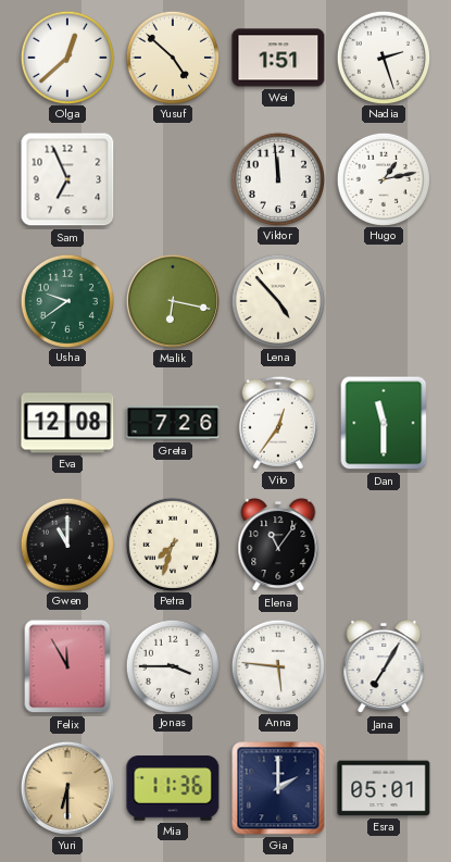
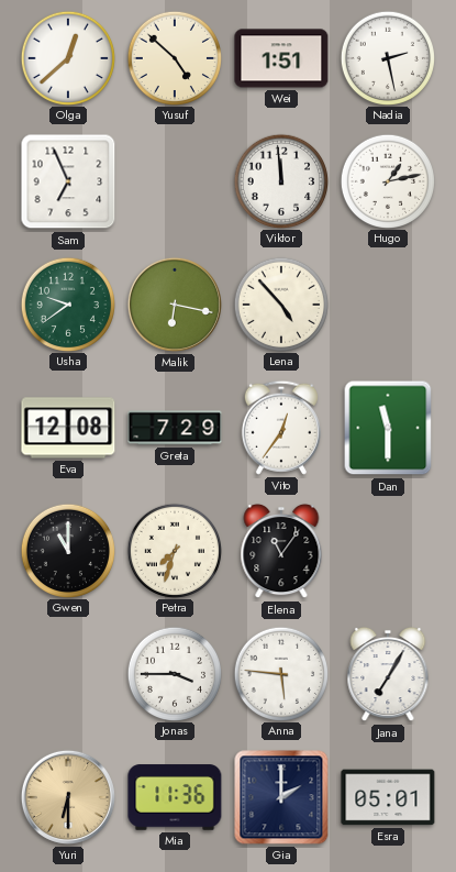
Nadia: 2:27 -> 2:28 (387, 57)
Greta: 7:26 -> 7:29 (175, 428)
Felix: 11:55 -> none (67, 666)
